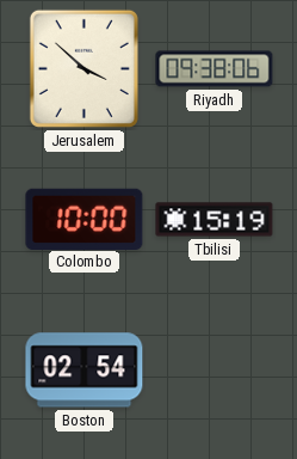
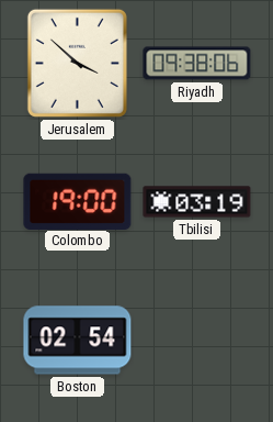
Colombo: 10:00 -> 19:00 (78, 201)
Tbilisi: 15:19 -> 03:19 (197, 202)
